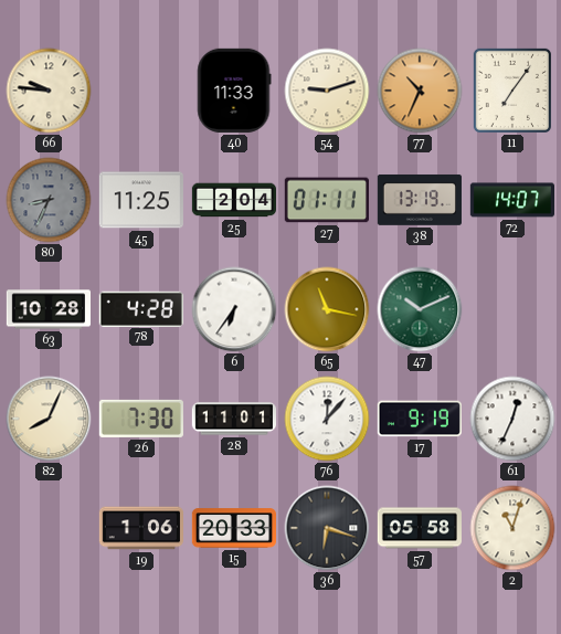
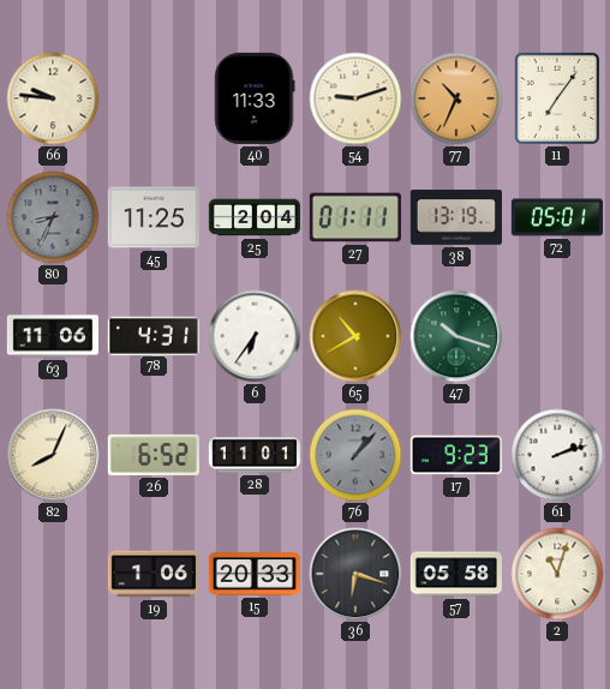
72: 14:07 -> 05:01 (556, 217)
63: 10:28 -> 11:06 (52, 336)
78: 4:28 -> 4:31 (154, 335)
65: 11:17 -> 10:40 (355, 336)
47: 10:11 -> 10:18 (456, 336)
26: 7:30 -> 6:52 (154, 455)
76: 12:07 -> 1:07 (355, 455)
76 dial: white -> grey (355, 455)
17: 9:19 -> 9:23 (456, 455)
61: 12:34 -> 2:12 (557, 455)
